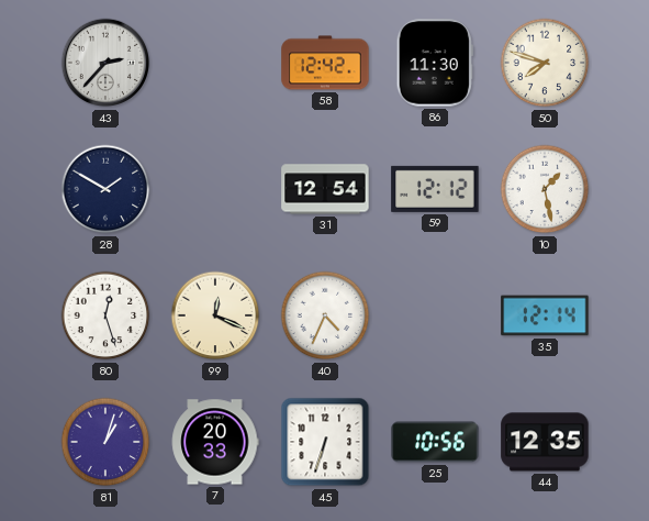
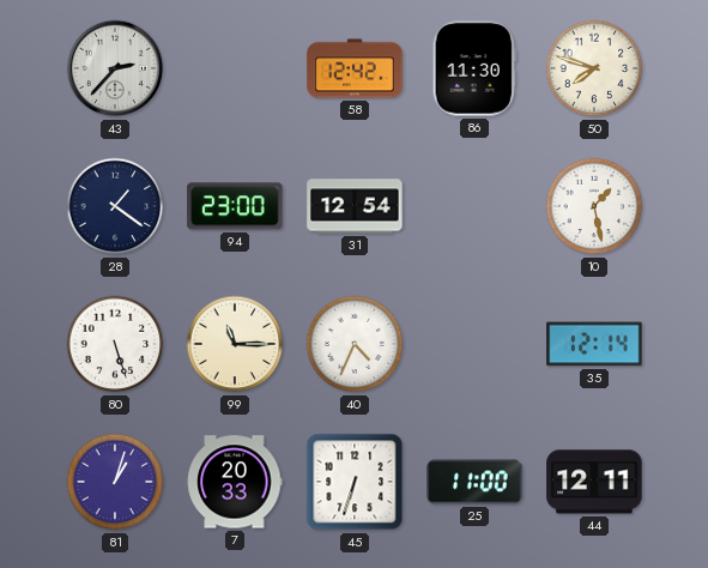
28: 1:50 -> 1:21 (115, 206)
94: none -> 23:00 (235, 206)
59: 12:12 -> none (435, 189)
80: 12:27 -> 5:27 (115, 344)
99: 12:19 -> 11:15 (235, 344)
25: 10:56 -> 11:00 (474, 482)
44: 12:35 -> 12:11 (594, 482)
